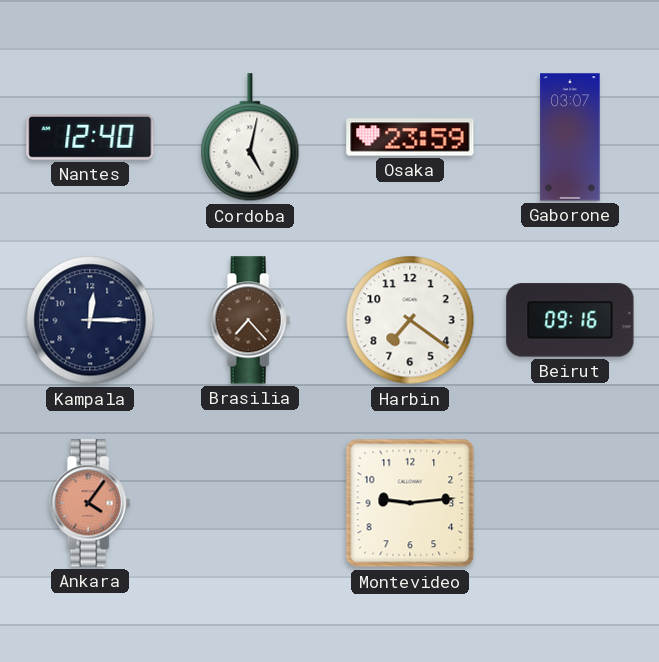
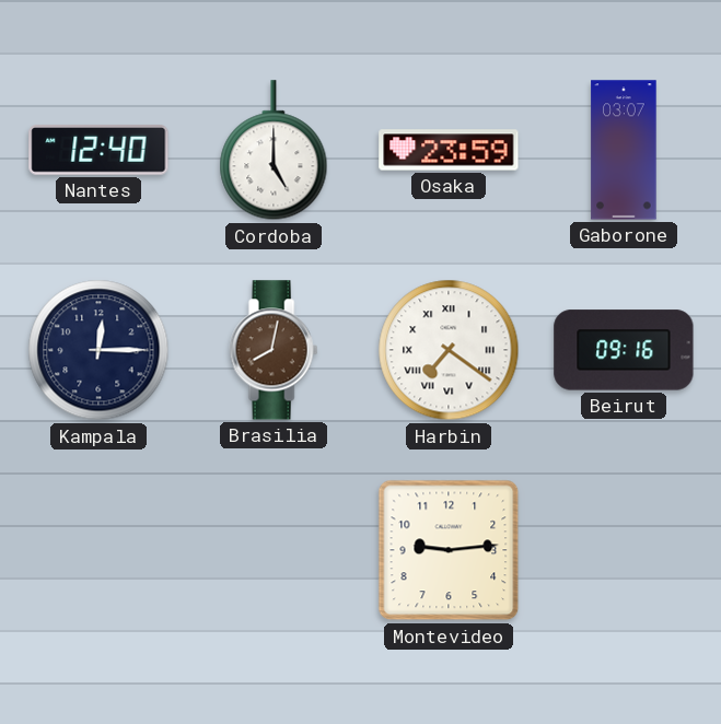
Cordoba: 5:02 -> 5:00 (274, 151)
Brasilia: 7:23 -> 8:02 (274, 350)
Harbin numerals: Arabic -> Roman (449, 350)
Ankara: 4:06 -> none (90, 503)
